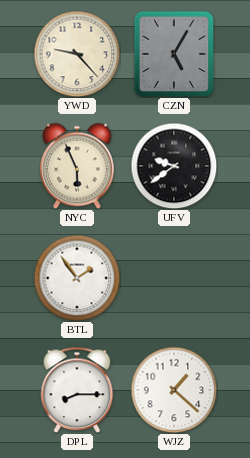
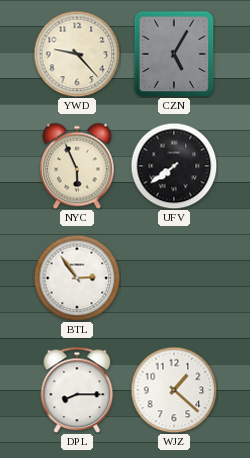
UFV: 9:39 -> 7:39 (174, 166)
BTL: 1:54 -> 2:54 (77, 278)
